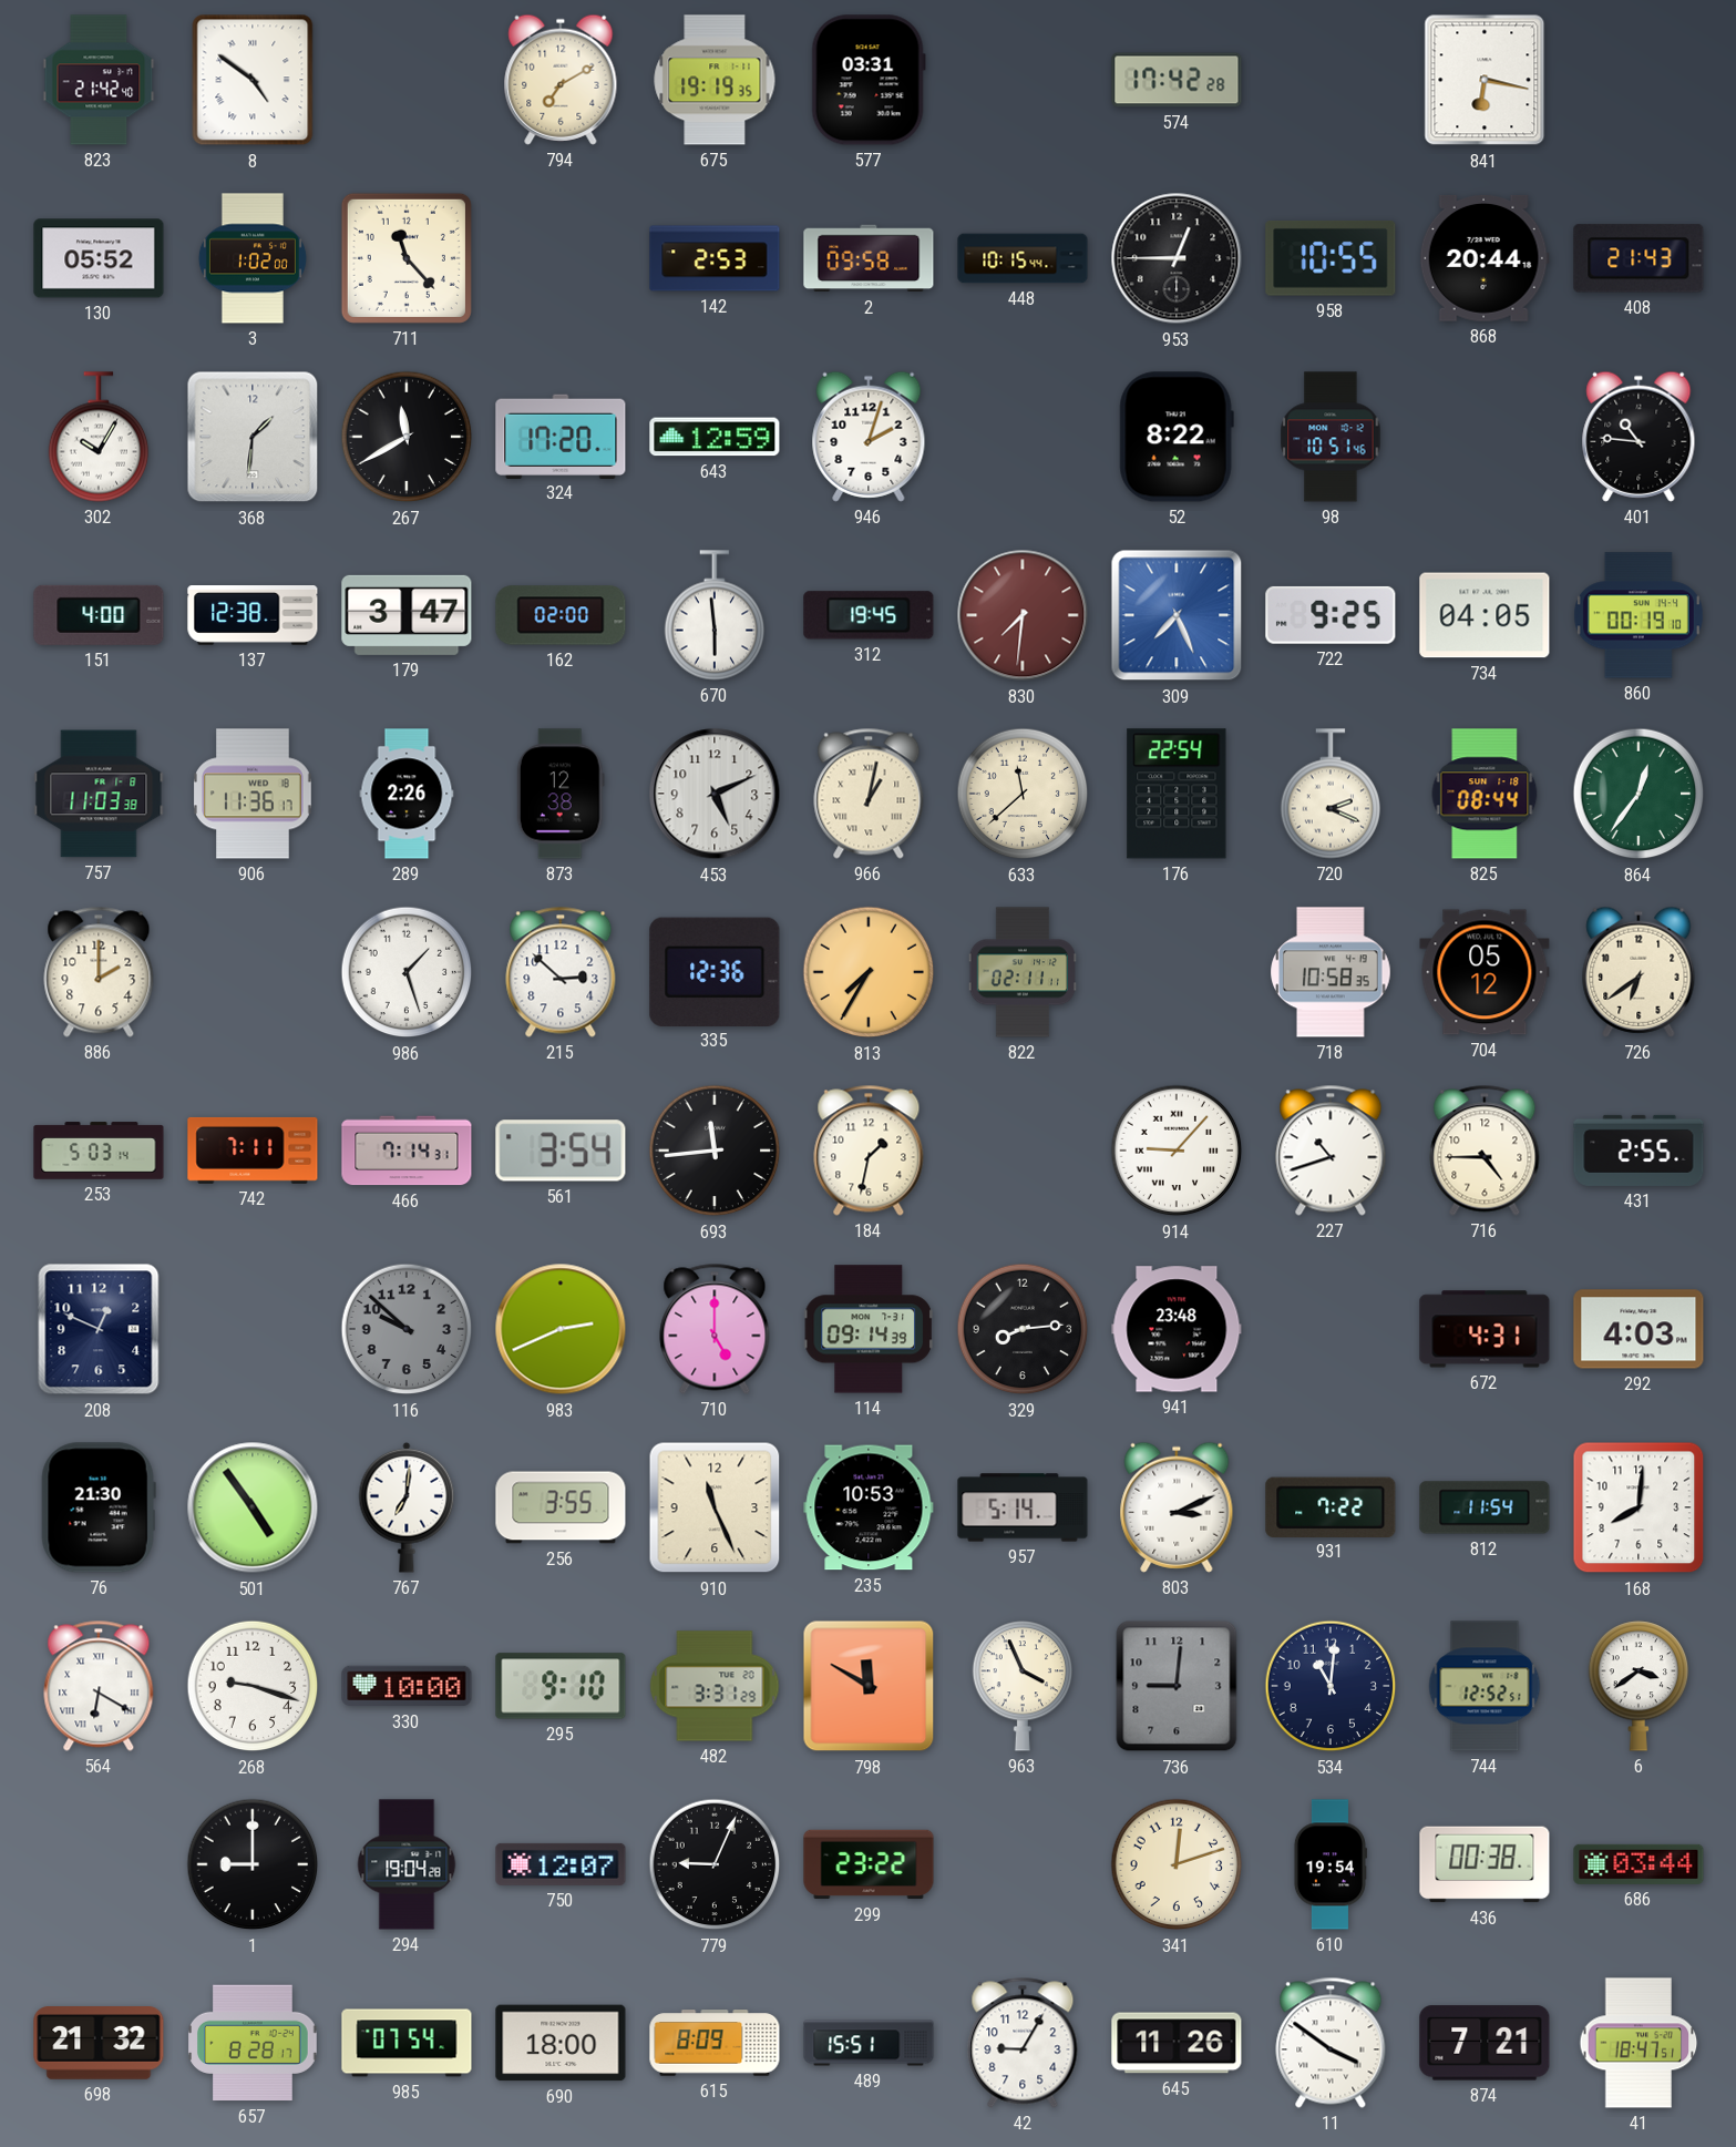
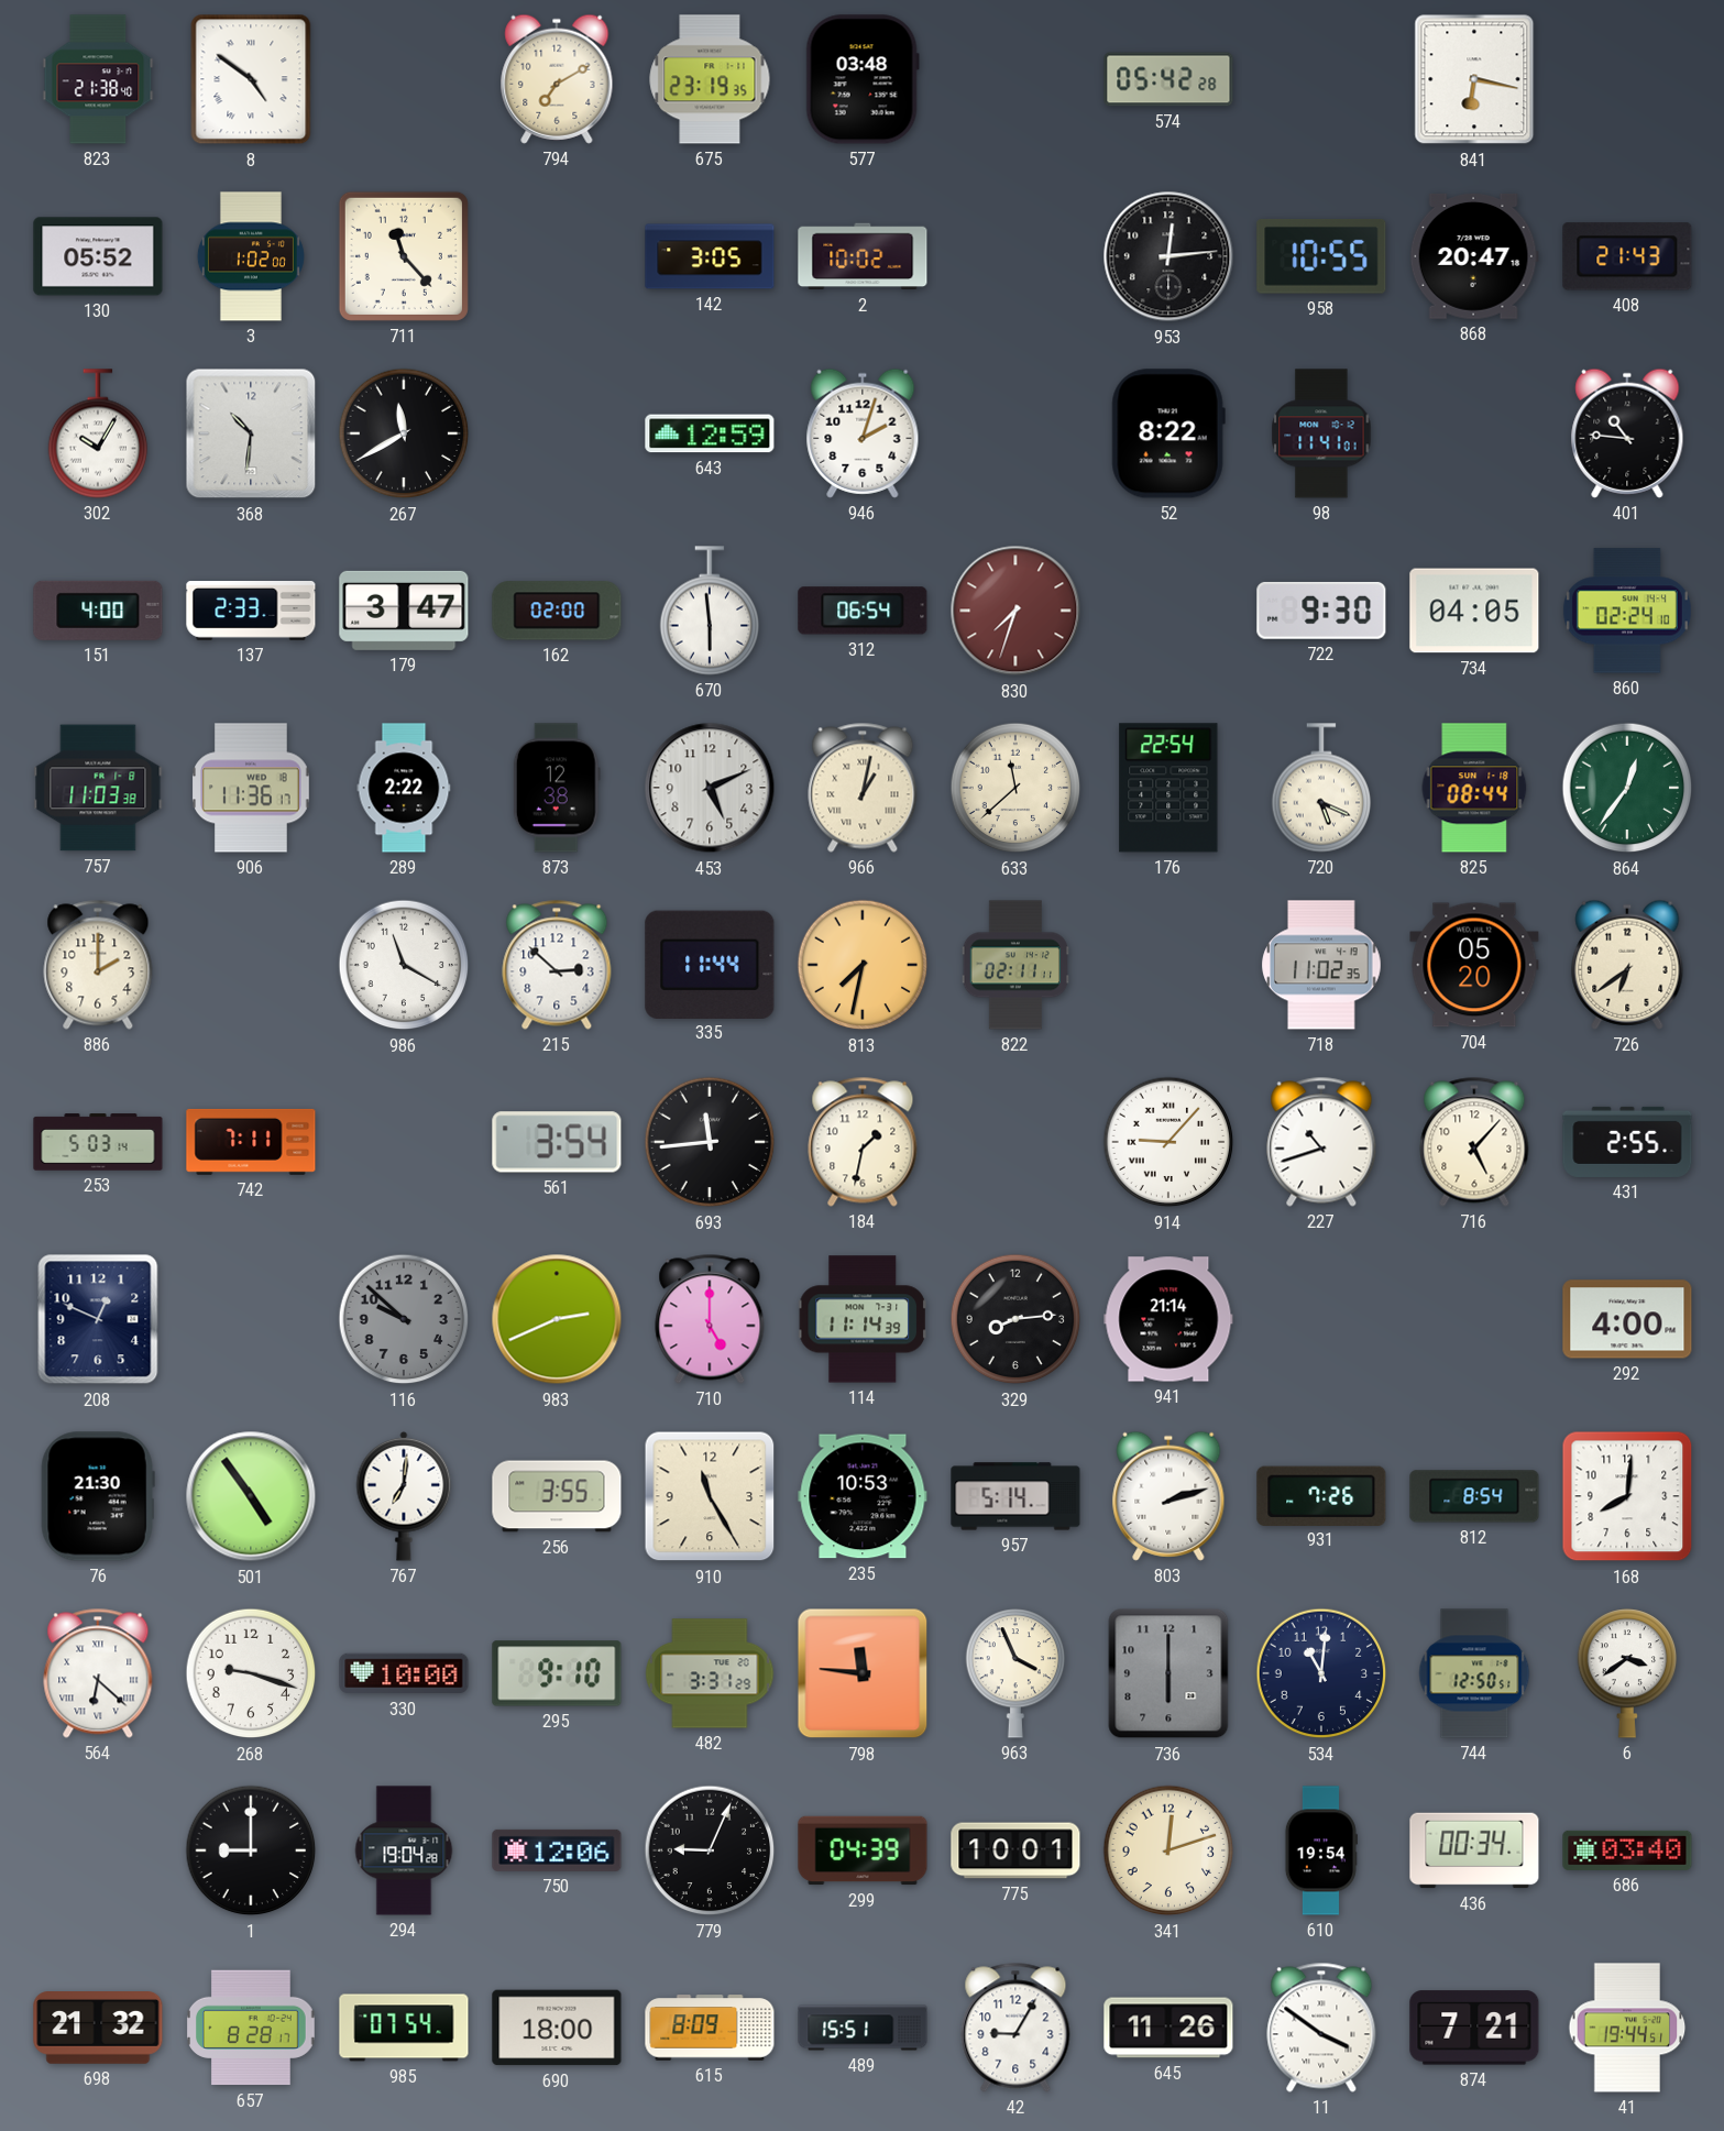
823: 21:42 -> 21:38 (98, 79)
675: 19:19 -> 23:19 (710, 79)
577: 03:31 -> 03:48 (863, 79)
574: 17:42 -> 05:42 (1168, 79)
142: 2:53 -> 3:05 (710, 256)
2: 09:58 -> 10:02 (863, 256)
448: 10:15 -> none (1023, 258)
953: 12:45 -> 12:14 (1168, 256)
868: 20:44 -> 20:47 (1474, 256)
368: 1:31 -> 10:31 (251, 433)
324: 17:20 -> none (561, 436)
98: 10:51 -> 11:41 (1321, 433)
137: 12:38 -> 2:33 (251, 612)
312: 19:45 -> 06:54 (863, 611)
830: 7:31 -> 7:33 (1015, 611)
309: 7:26 -> none (1177, 615)
722: 9:25 -> 9:30 (1321, 611)
860: 00:19 -> 02:24 (1627, 611)
289: 2:26 -> 2:22 (404, 788)
720: 2:19 -> 5:19 (1321, 788)
986: 1:27 -> 11:20 (404, 965)
335: 12:36 -> 11:44 (710, 964)
813: 7:35 -> 7:32 (863, 965)
718: 10:58 -> 11:02 (1321, 965)
704: 05:12 -> 05:20 (1474, 965)
466: 7:14 -> none (407, 1151)
716: 4:45 -> 5:07 (1474, 1142)
114: 09:14 -> 11:14 (861, 1319)
941: 23:48 -> 21:14 (1168, 1319)
672: 4:31 -> none (1485, 1329)
292: 4:03 -> 4:00 (1627, 1319)
910: 11:26 -> 11:25 (710, 1496)
803: 3:11 -> 2:12 (1168, 1496)
931: 7:22 -> 7:26 (1321, 1495)
812: 11:54 -> 8:54 (1474, 1496)
564: 6:20 -> 6:22 (98, 1673)
798: 11:50 -> 11:46 (863, 1673)
736: 9:01 -> 6:00 (1168, 1673)
744: 12:52 -> 12:50 (1474, 1673)
750: 12:07 -> 12:06 (557, 1850)
299: 23:22 -> 04:39 (863, 1850)
775: none -> 10:01 (1015, 1850)
436: 00:38 -> 00:34 (1474, 1850)
686: 03:44 -> 03:40 (1627, 1850)
41: 18:47 -> 19:44 (1627, 2028)
